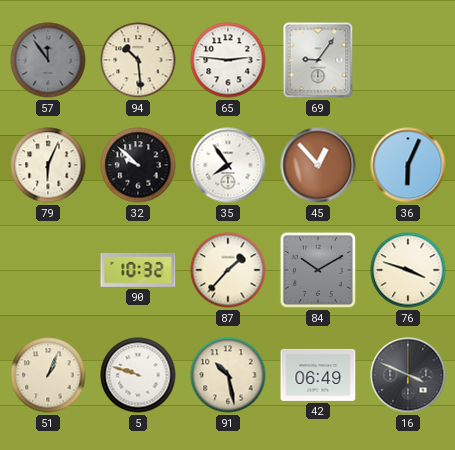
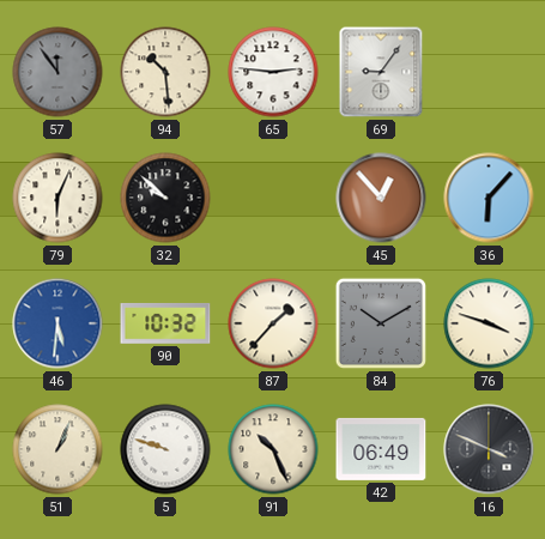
35: 7:54 -> none (228, 165)
36: 6:04 -> 6:07 (489, 198)
46: none -> 5:31 (57, 323)
91: 10:28 -> 10:26 (273, 449)
